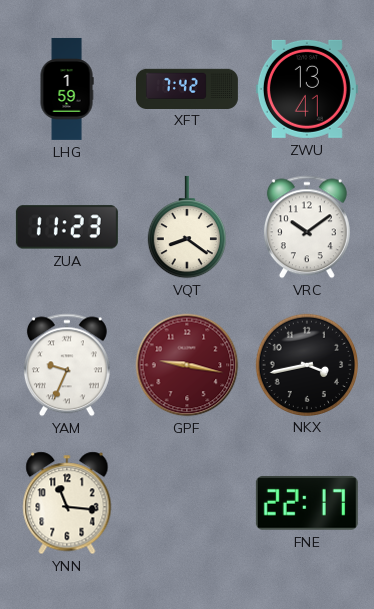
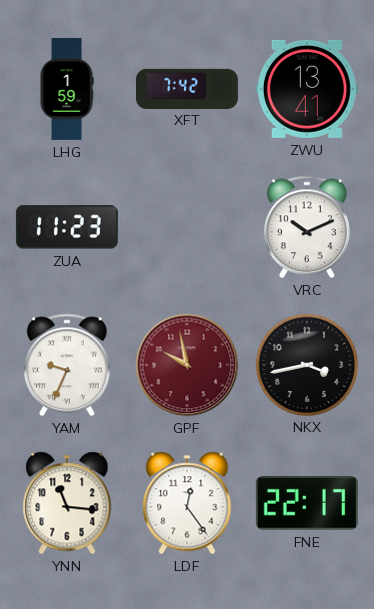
VQT: 8:21 -> none (186, 227)
VRC: 10:09 -> 10:11 (307, 227)
GPF: 9:17 -> 9:58 (187, 365)
LDF: none -> 12:24 (187, 503)
